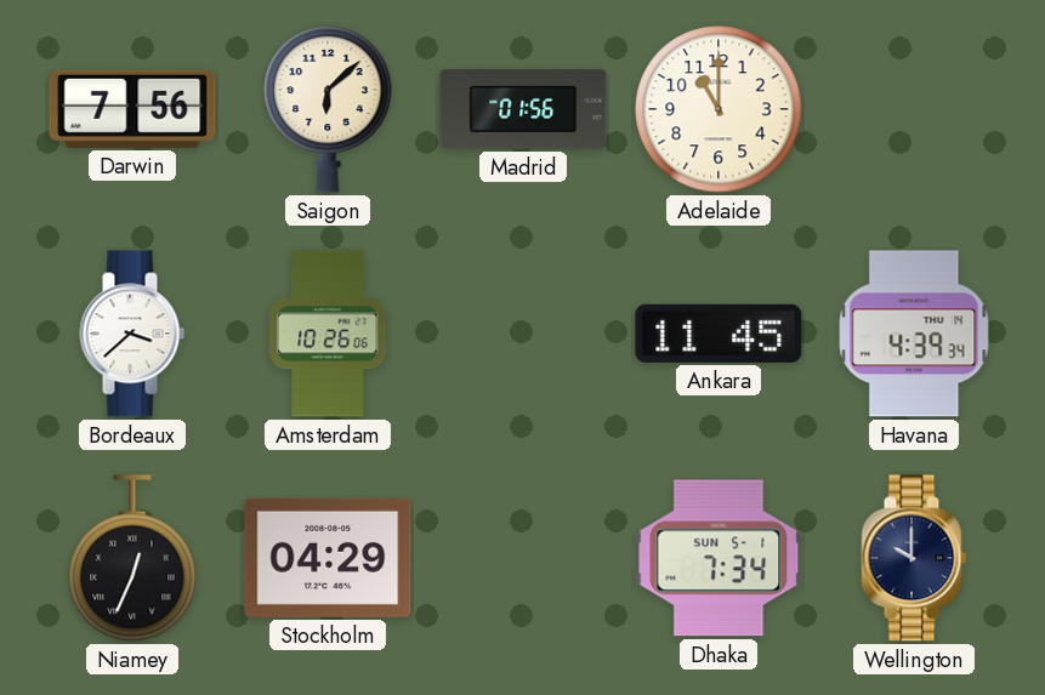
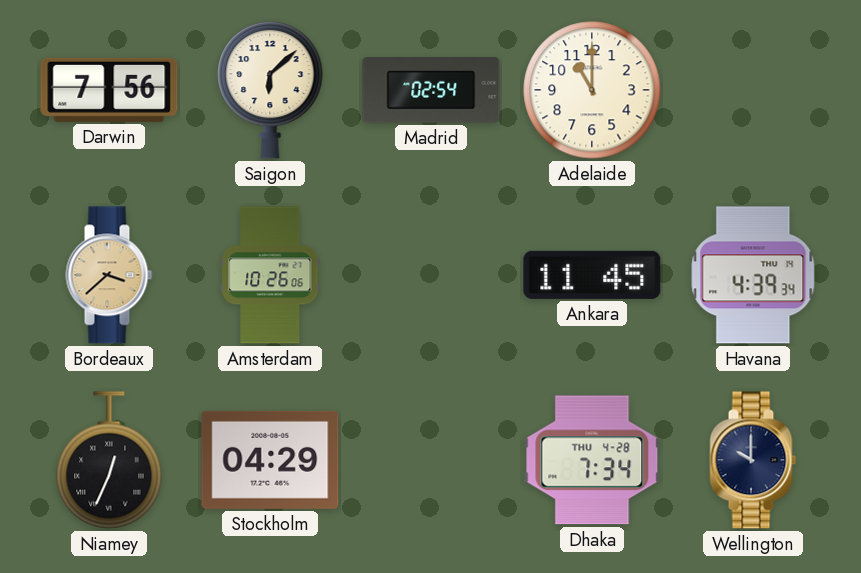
Madrid: 01:56 -> 02:54 (431, 90)
Bordeaux dial: white -> champagne (109, 275)
Dhaka date: SUN 5-1 -> THU 4-28 (592, 460)
